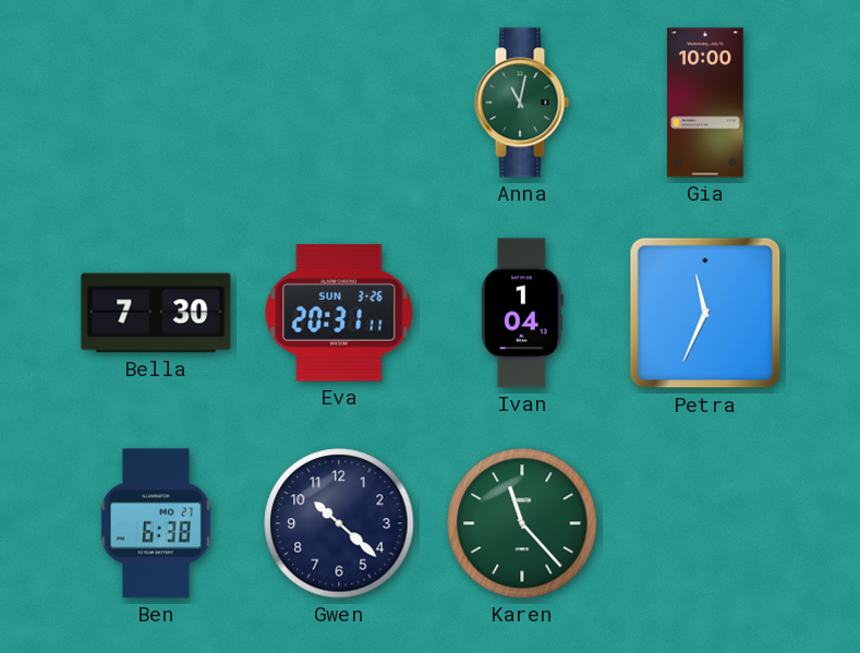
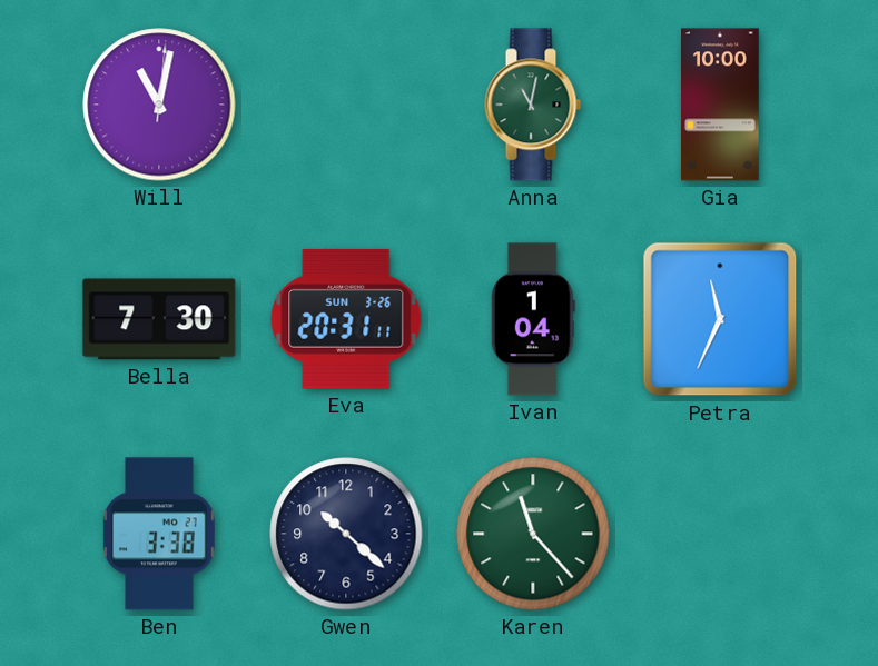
Will: none -> 11:02 (159, 105)
Ben: 6:38 -> 3:38 (159, 534)
